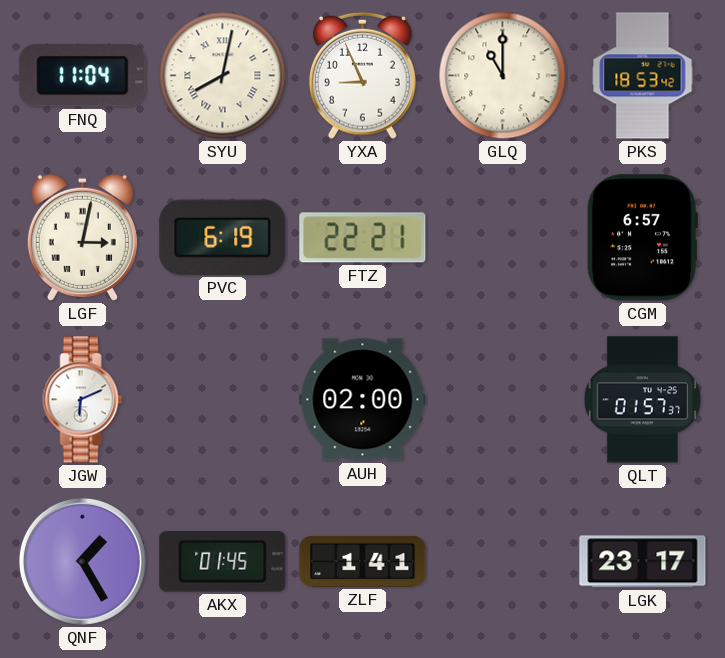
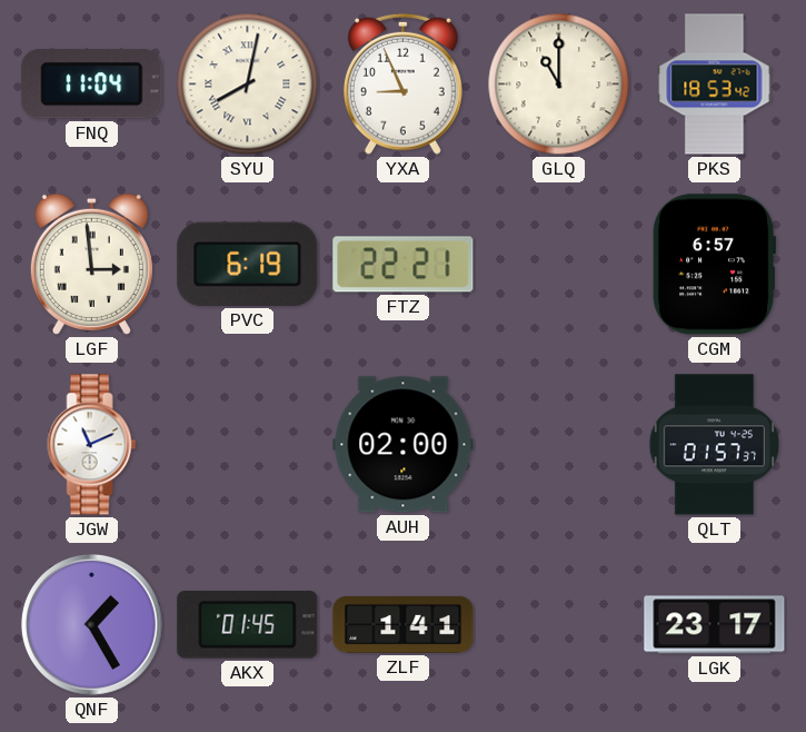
LGF: 3:02 -> 2:59 (91, 264)
JGW: 6:11 -> 11:11 (92, 445)
